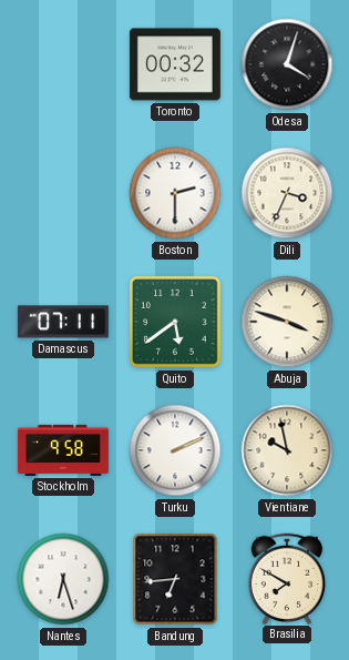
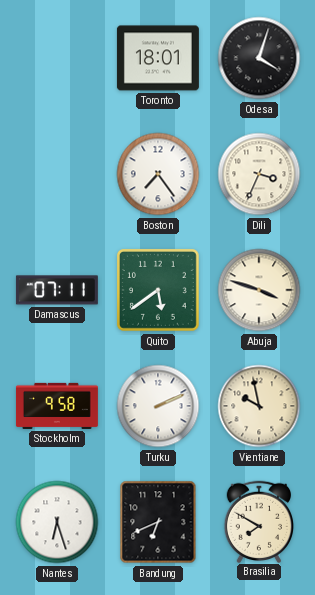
Toronto: 00:32 -> 18:01 (158, 58)
Boston: 2:30 -> 7:24 (158, 174)
Bandung: 6:44 -> 6:41 (158, 522)
